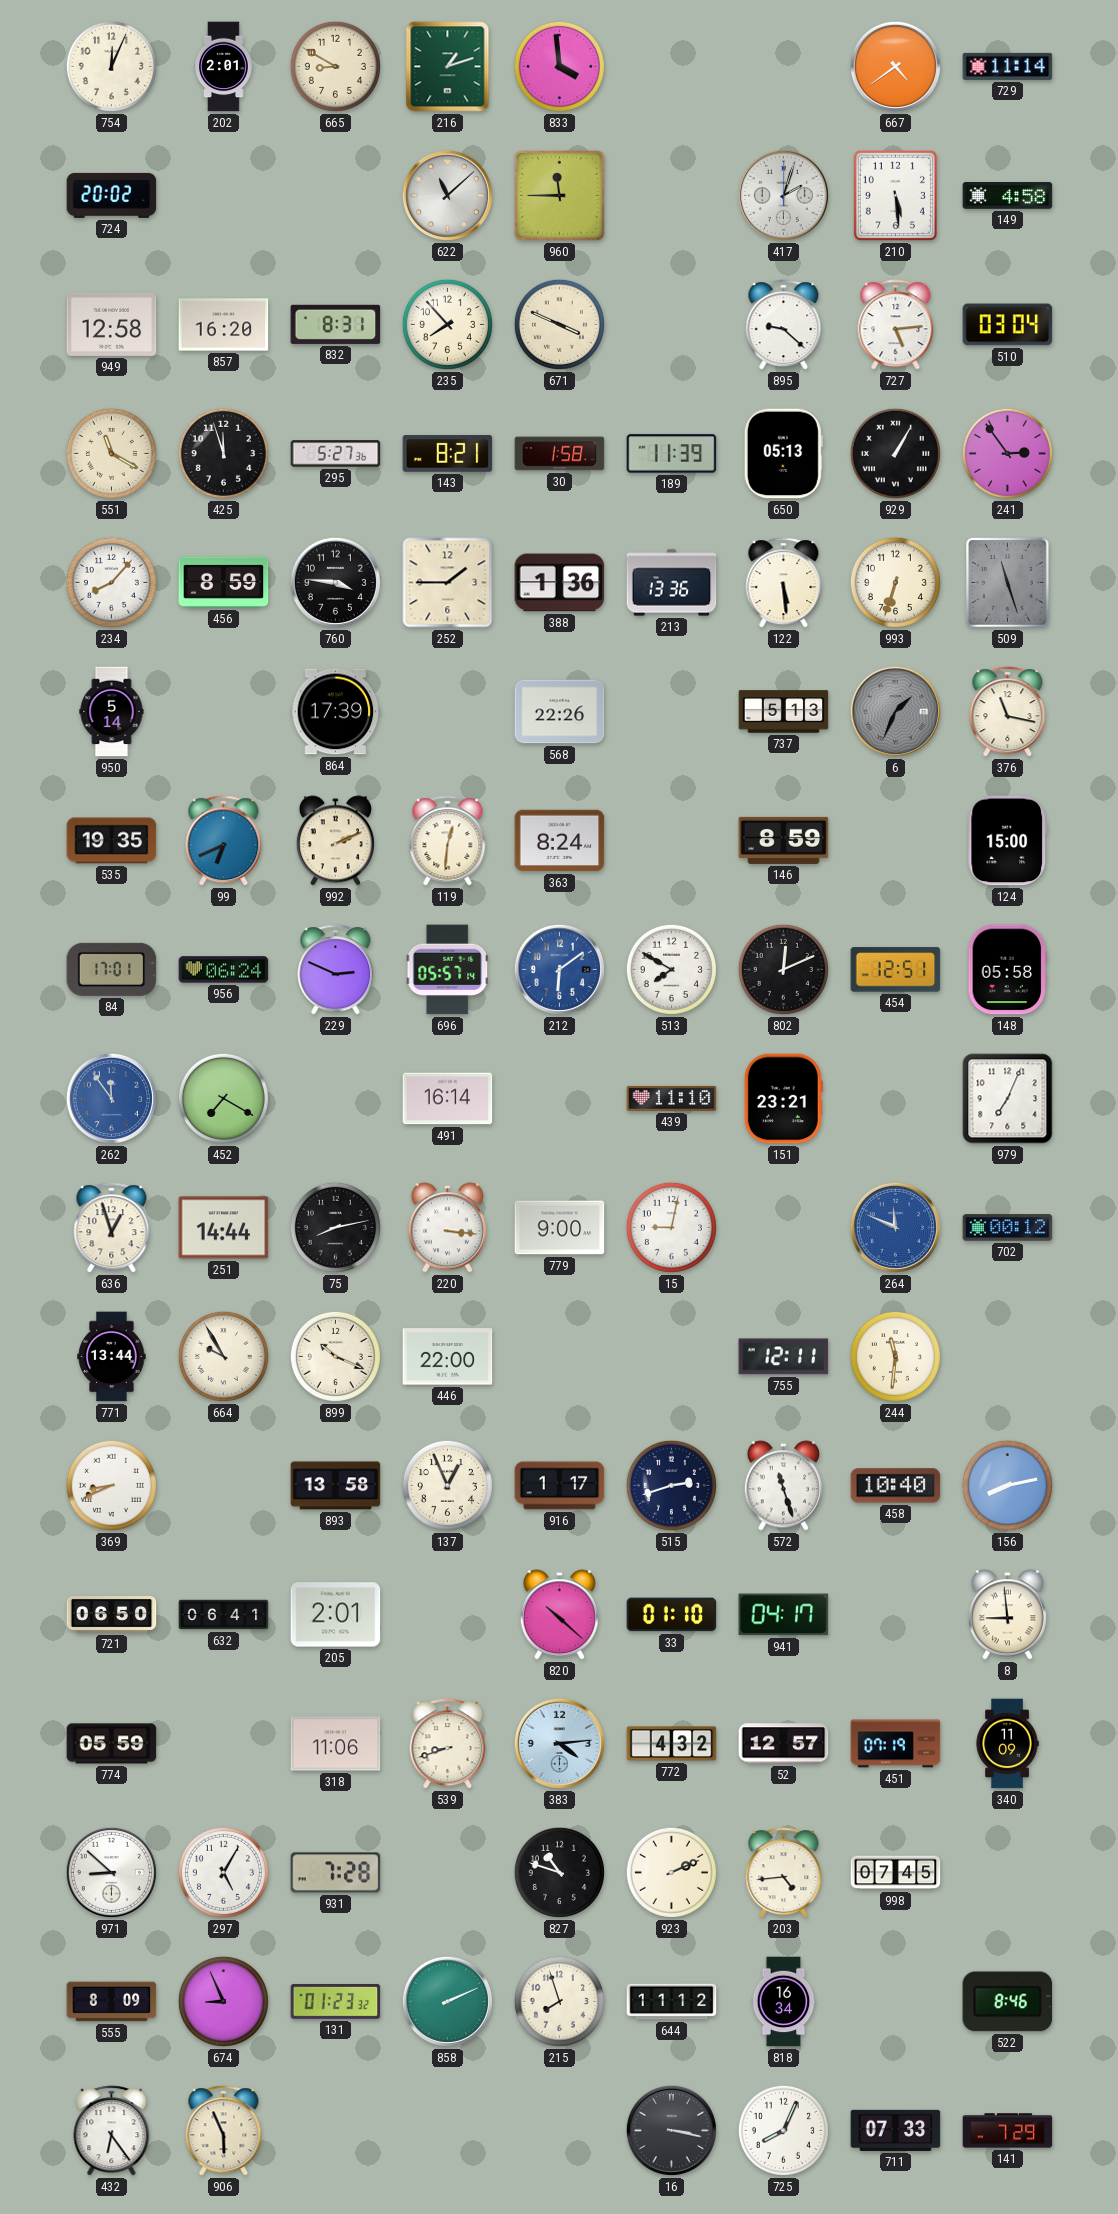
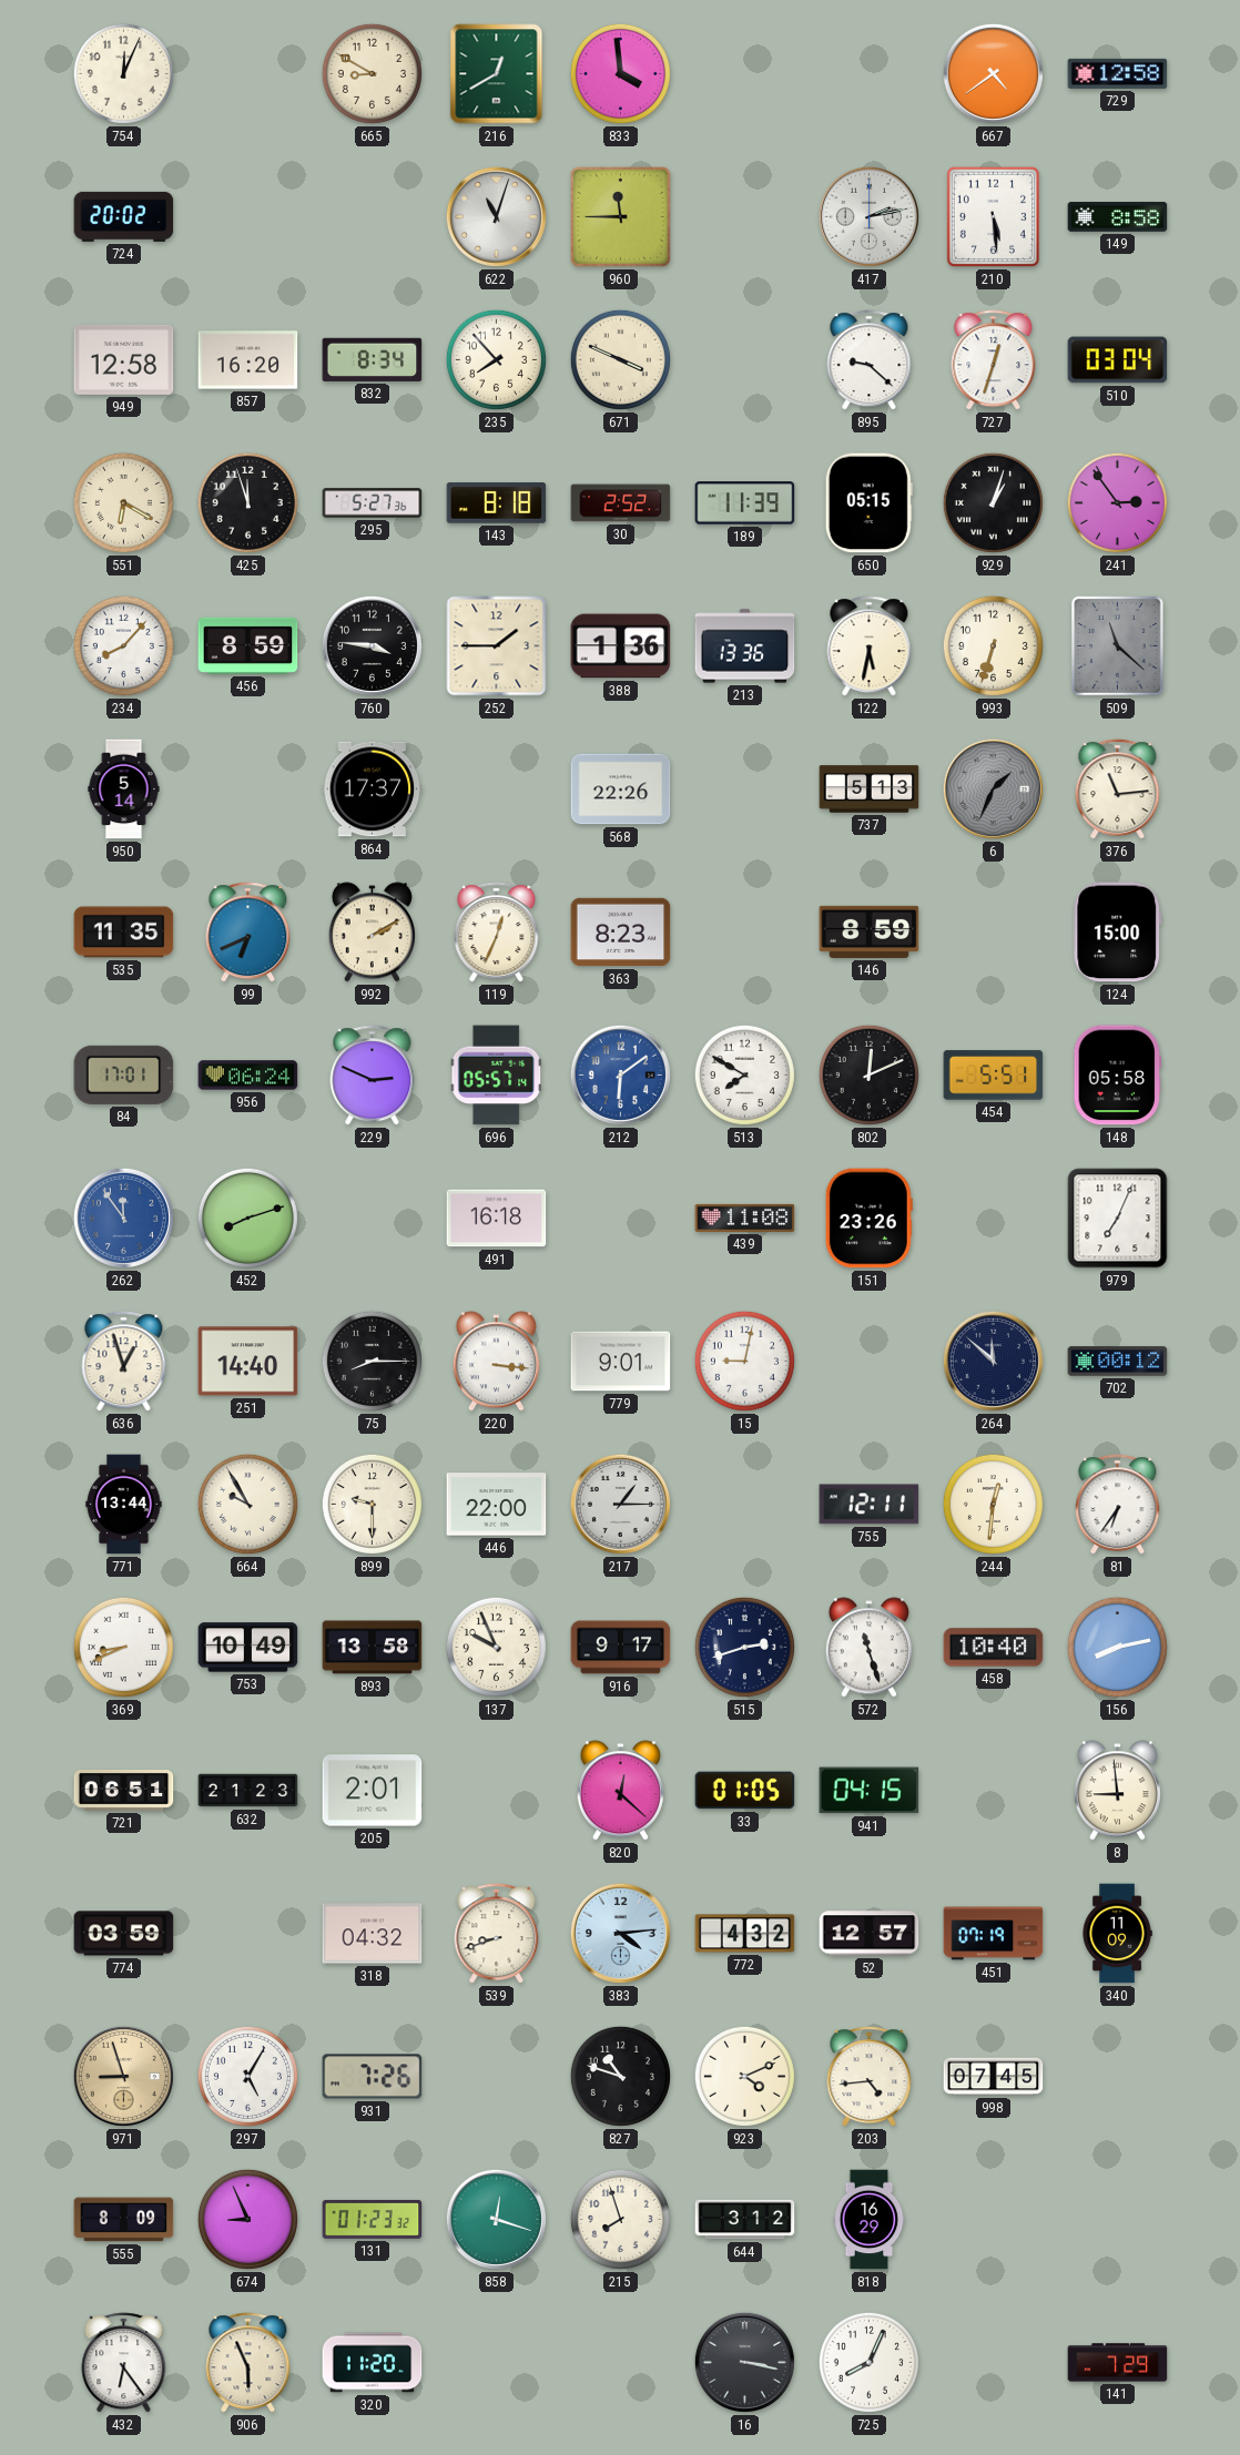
202: 2:01 -> none (224, 67)
216: 1:12 -> 12:40 (497, 74)
729: 11:14 -> 12:58 (1118, 73)
622: 11:08 -> 11:03 (496, 216)
417: 2:03 -> 2:13 (868, 216)
149: 4:58 -> 8:58 (1118, 217)
832: 8:31 -> 8:34 (373, 359)
727: 5:14 -> 12:33 (994, 360)
551: 11:20 -> 6:20 (123, 502)
143: 8:21 -> 8:18 (497, 503)
30: 1:58 -> 2:52 (621, 503)
650: 05:13 -> 05:15 (868, 503)
929: 1:05 -> 1:03 (993, 502)
122: 5:29 -> 5:32 (870, 646)
509: 11:27 -> 11:22 (1118, 646)
864: 17:39 -> 17:37 (373, 790)
376: 11:17 -> 11:14 (1118, 790)
535: 19:35 -> 11:35 (124, 933)
992: 2:11 -> 2:10 (372, 933)
119: 12:31 -> 12:34 (497, 933)
363: 8:24 -> 8:23 (621, 933)
454: 12:51 -> 5:51 (994, 1076)
452: 7:20 -> 8:12 (247, 1218)
491: 16:14 -> 16:18 (497, 1219)
439: 11:10 -> 11:08 (745, 1218)
151: 23:21 -> 23:26 (868, 1219)
251: 14:44 -> 14:40 (248, 1362)
75: 8:13 -> 8:15 (372, 1361)
779: 9:00 -> 9:01 (621, 1362)
264: 11:49 -> 11:52 (993, 1361)
264 dial: blue -> navy (993, 1361)
899: 10:19 -> 9:30 (372, 1504)
217: none -> 1:15 (620, 1504)
244: 11:31 -> 12:31 (993, 1504)
81: none -> 6:36 (1118, 1505)
753: none -> 10:49 (248, 1648)
137: 12:56 -> 9:56 (496, 1647)
916: 1:17 -> 9:17 (621, 1648)
721: 06:50 -> 06:51 (124, 1791)
632: 06:41 -> 21:23 (248, 1791)
820: 10:22 -> 12:22 (620, 1791)
33: 01:10 -> 01:05 (745, 1791)
941: 04:17 -> 04:15 (870, 1791)
774: 05:59 -> 03:59 (124, 1934)
318: 11:06 -> 04:32 (373, 1934)
971: 8:52 -> 8:57 (123, 2076)
971 dial: white -> champagne (123, 2076)
931: 7:28 -> 7:26 (373, 2077)
923: 2:11 -> 4:11 (744, 2076)
858: 2:11 -> 12:18 (496, 2219)
644: 11:12 -> 3:12 (745, 2220)
818: 16:34 -> 16:29 (870, 2220)
522: 8:46 -> none (1008, 2002)
320: none -> 11:20 (373, 2363)
711: 07:33 -> none (896, 2130)
